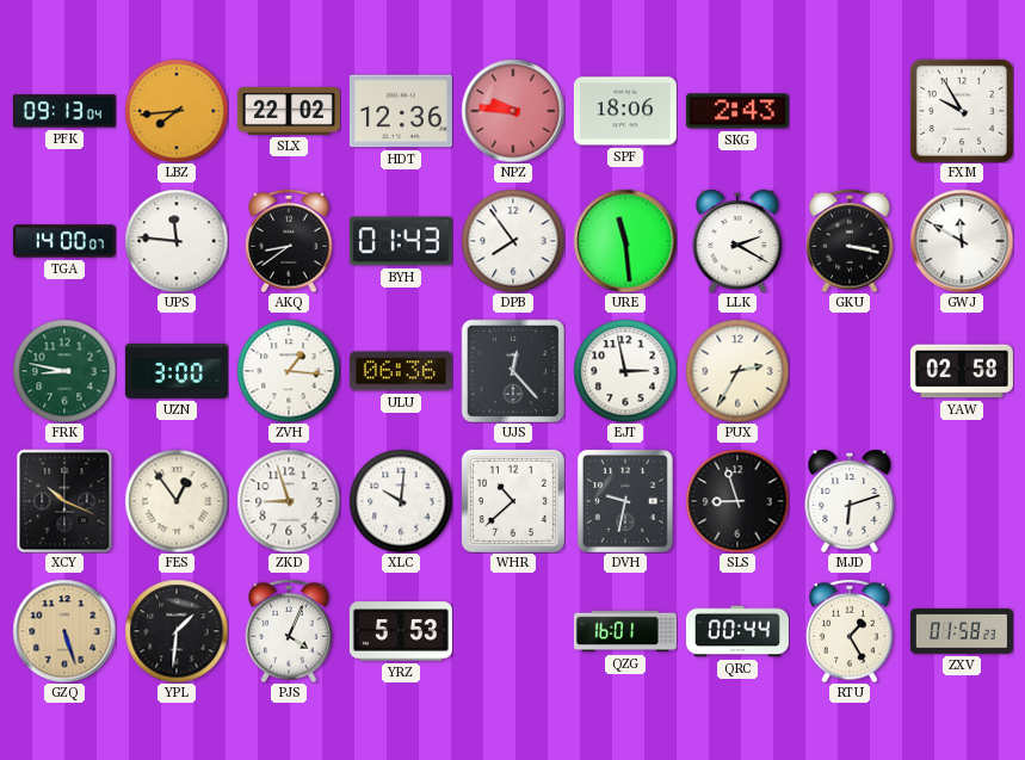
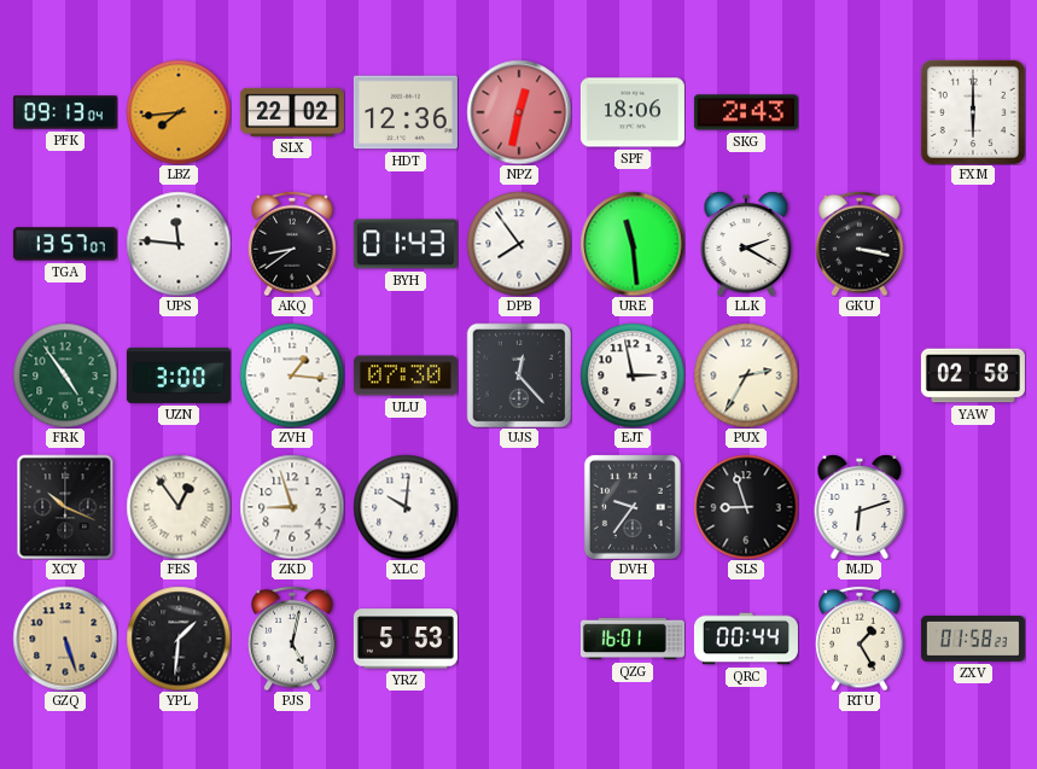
NPZ: 9:46 -> 12:32 (519, 112)
FXM: 9:55 -> 6:00 (973, 112)
TGA: 14:00 -> 13:57 (65, 244)
GWJ: 11:50 -> none (962, 241)
FRK: 8:47 -> 4:54 (65, 375)
ULU: 06:36 -> 07:30 (406, 375)
WHR: 10:38 -> none (513, 501)
DVH: 9:32 -> 9:36 (633, 507)
PJS: 4:04 -> 5:02 (292, 639)
